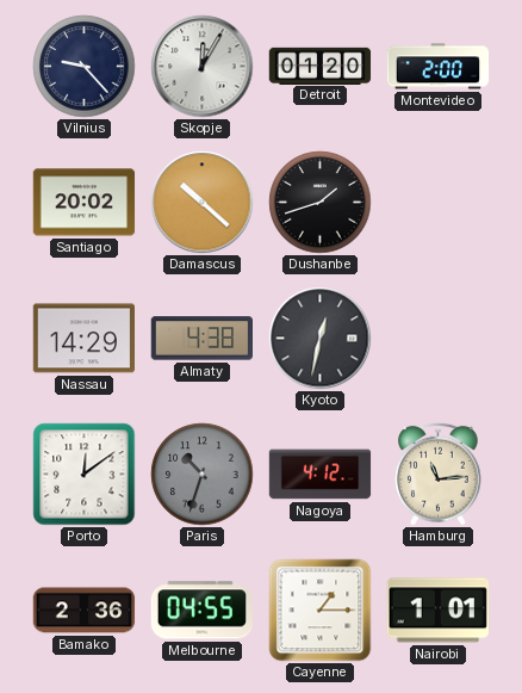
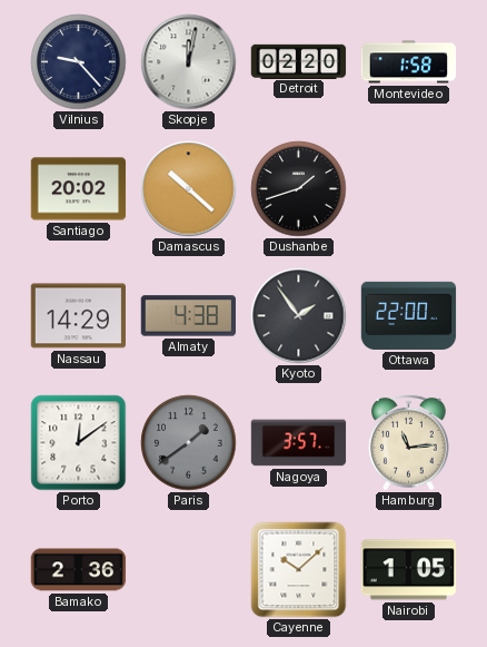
Skopje: 12:05 -> 12:02 (189, 62)
Detroit: 01:20 -> 02:20 (299, 61)
Montevideo: 2:00 -> 1:58 (409, 62)
Kyoto: 12:32 -> 1:54 (299, 316)
Ottawa: none -> 22:00 (409, 315)
Paris: 10:33 -> 1:39 (189, 443)
Nagoya: 4:12 -> 3:57 (299, 443)
Melbourne: 04:55 -> none (201, 611)
Cayenne: 1:15 -> 10:08 (299, 570)
Nairobi: 1:01 -> 1:05 (408, 570)
